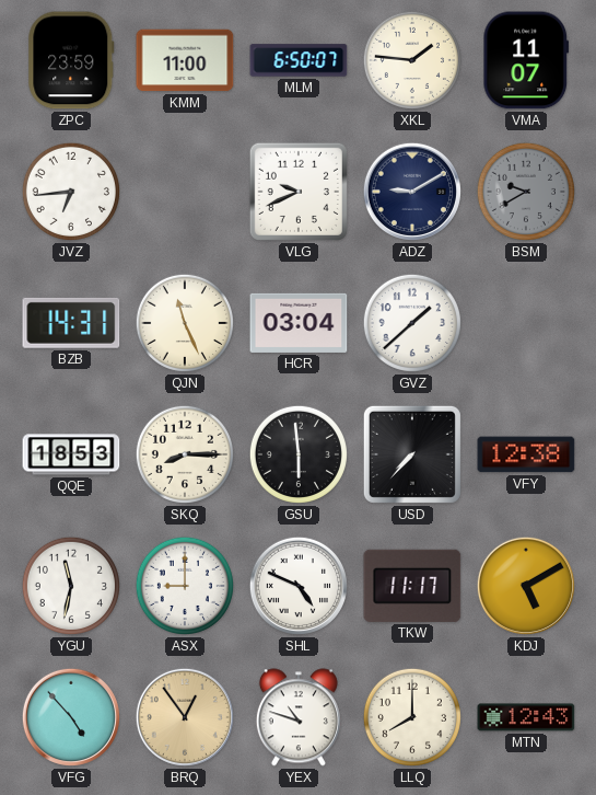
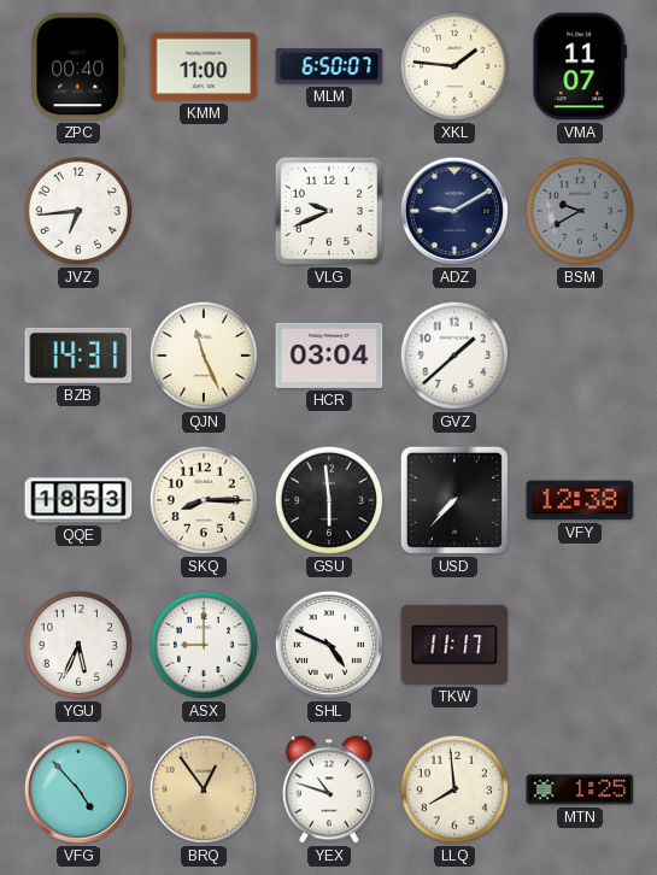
ZPC: 23:59 -> 00:40 (78, 66)
YGU: 11:32 -> 5:34 (78, 645)
KDJ: 5:10 -> none (526, 586)
LLQ: 8:00 -> 7:59 (454, 789)
MTN: 12:43 -> 1:25 (580, 789)
